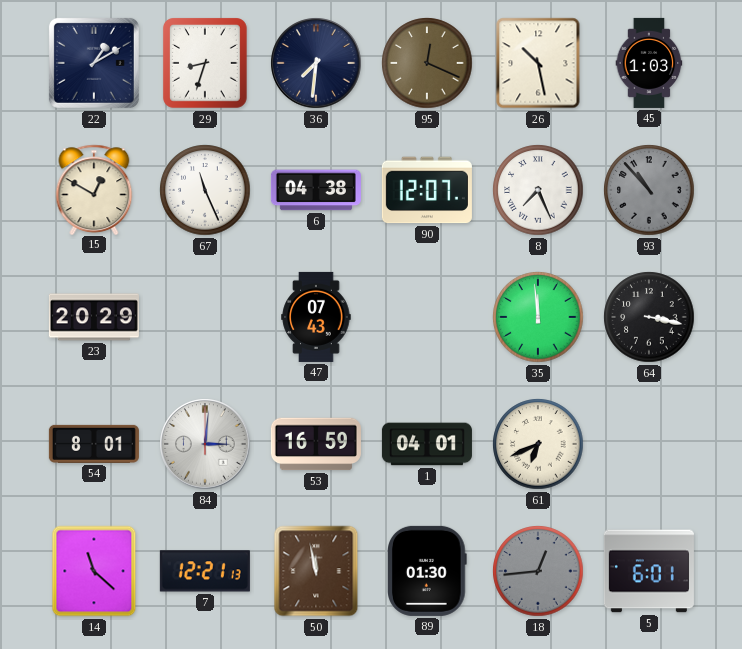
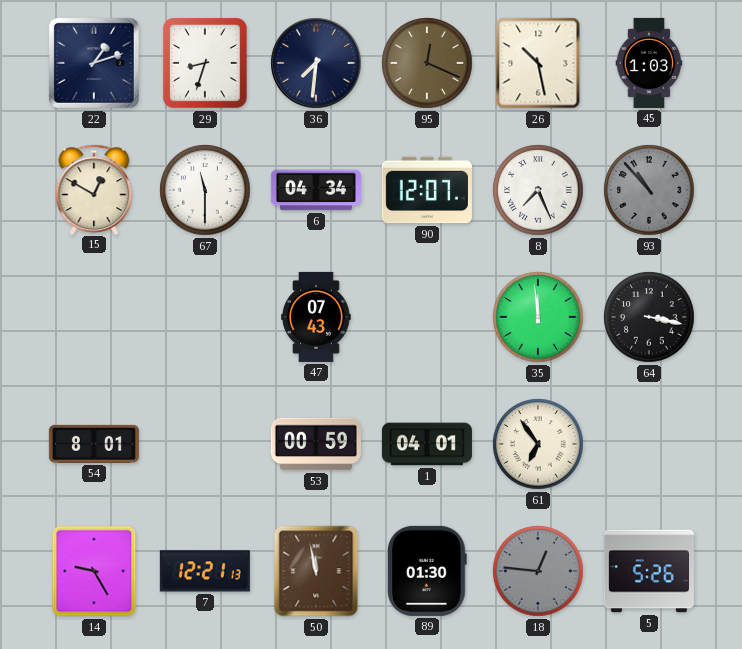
22: 1:10 -> 1:12 (94, 63)
67: 11:26 -> 11:30 (205, 190)
6: 04:38 -> 04:34 (316, 190)
23: 20:29 -> none (94, 317)
84: 3:01 -> none (205, 444)
53: 16:59 -> 00:59 (316, 444)
61: 6:41 -> 6:54 (538, 444)
14: 11:22 -> 9:25 (94, 571)
18: 12:44 -> 12:46 (538, 571)
5: 6:01 -> 5:26 (649, 571)
